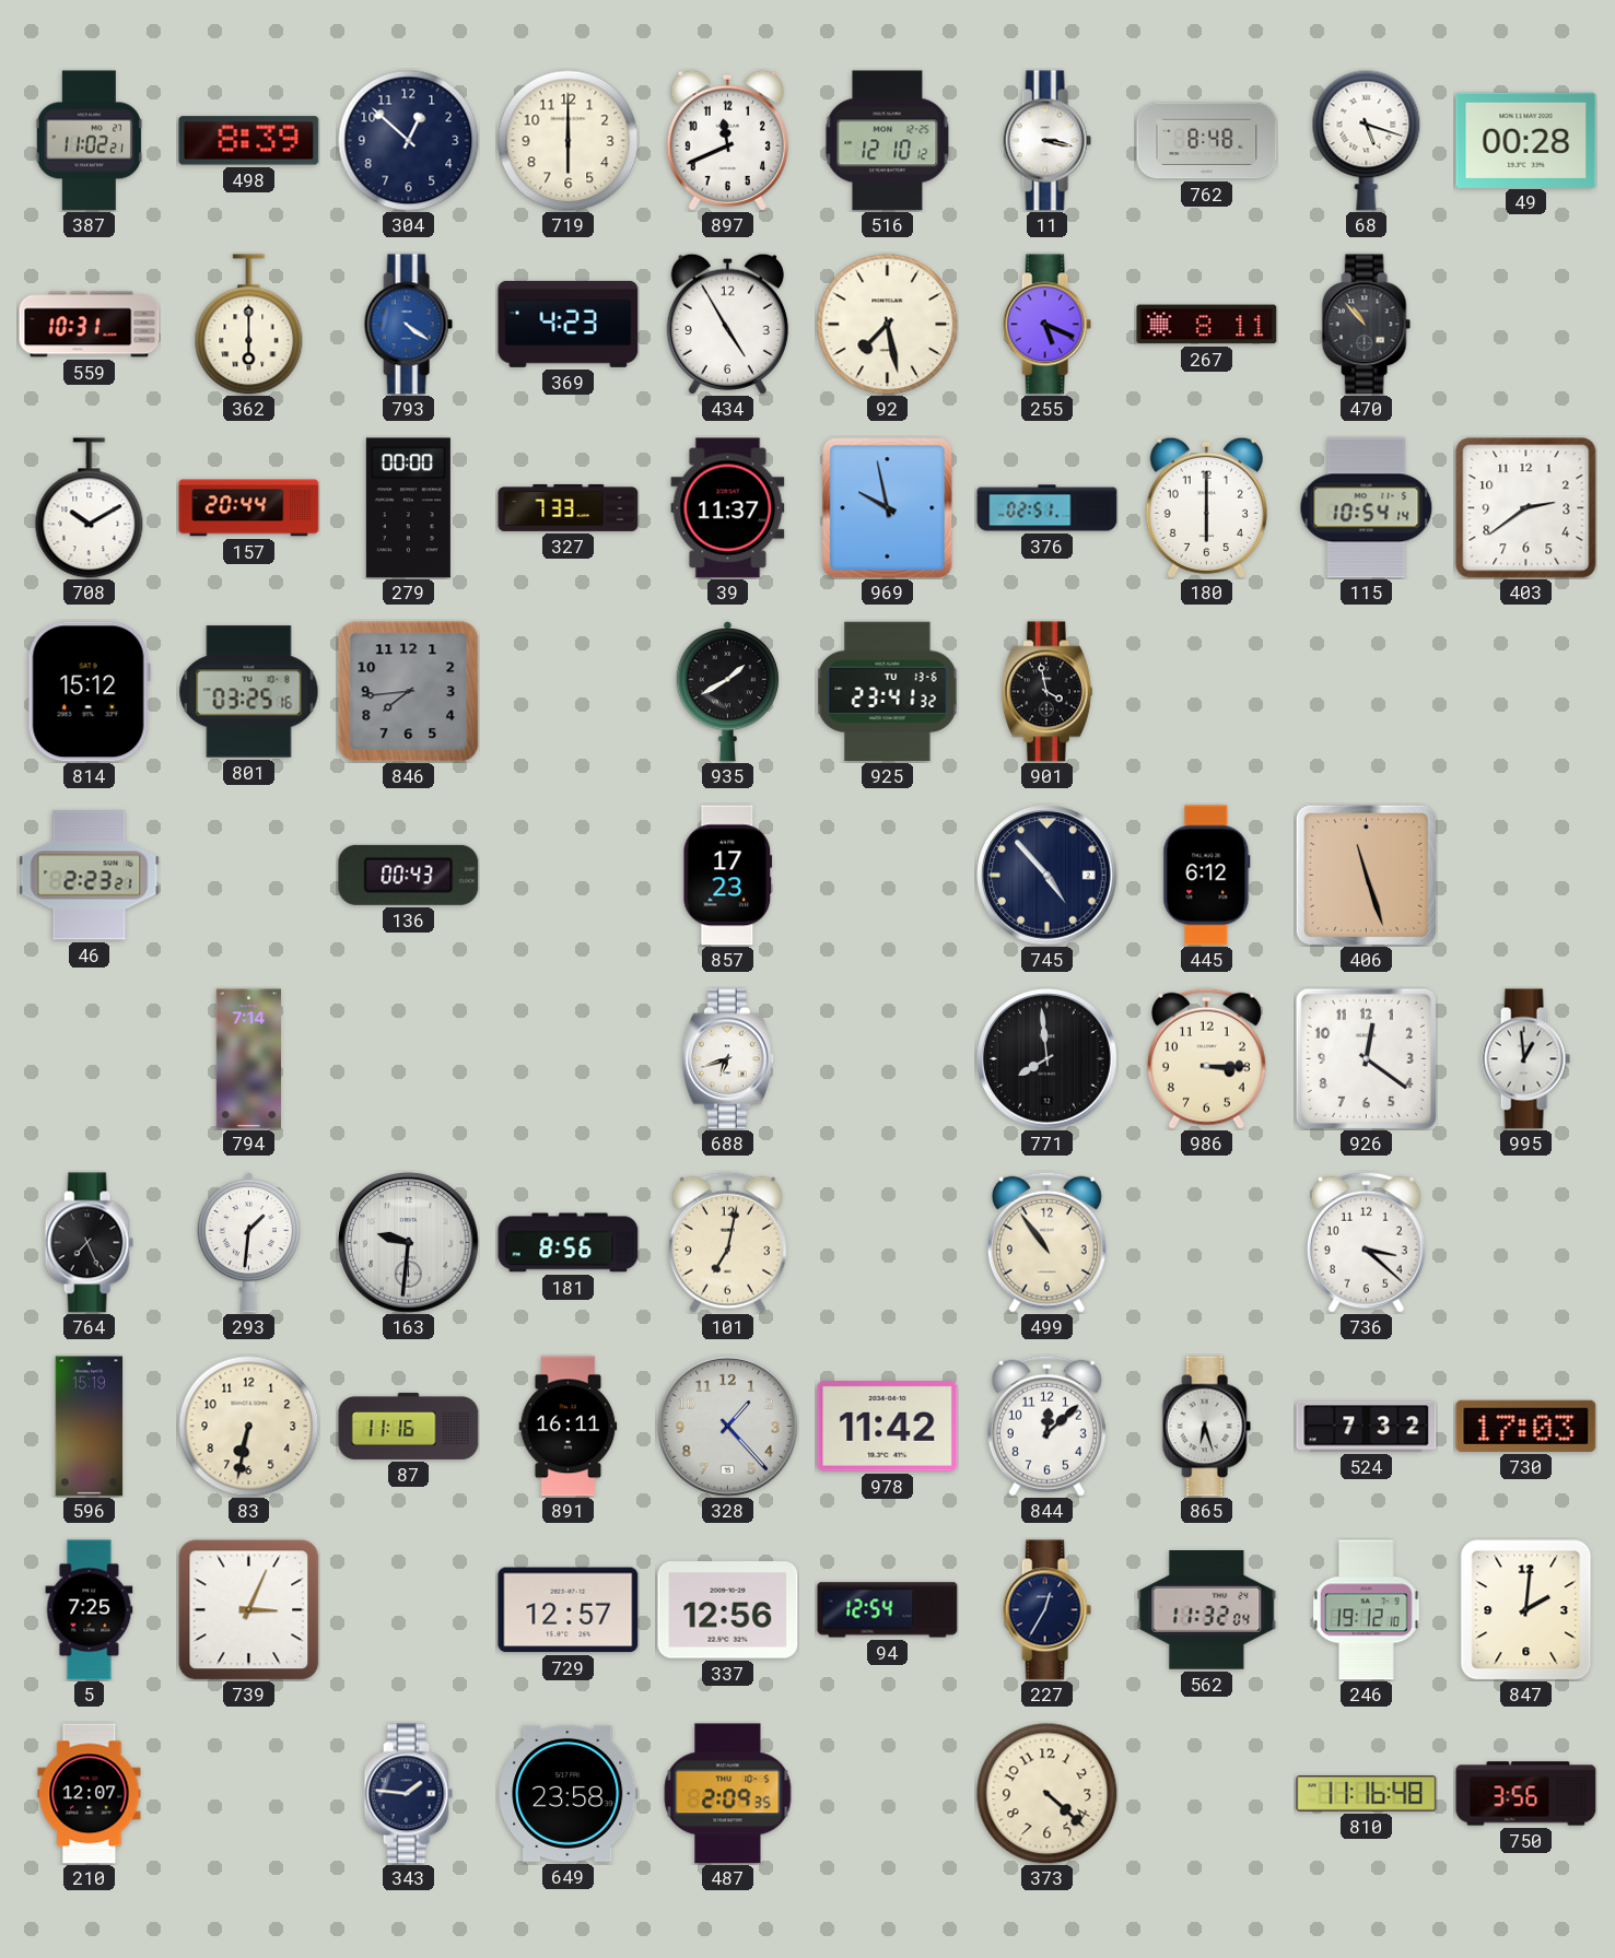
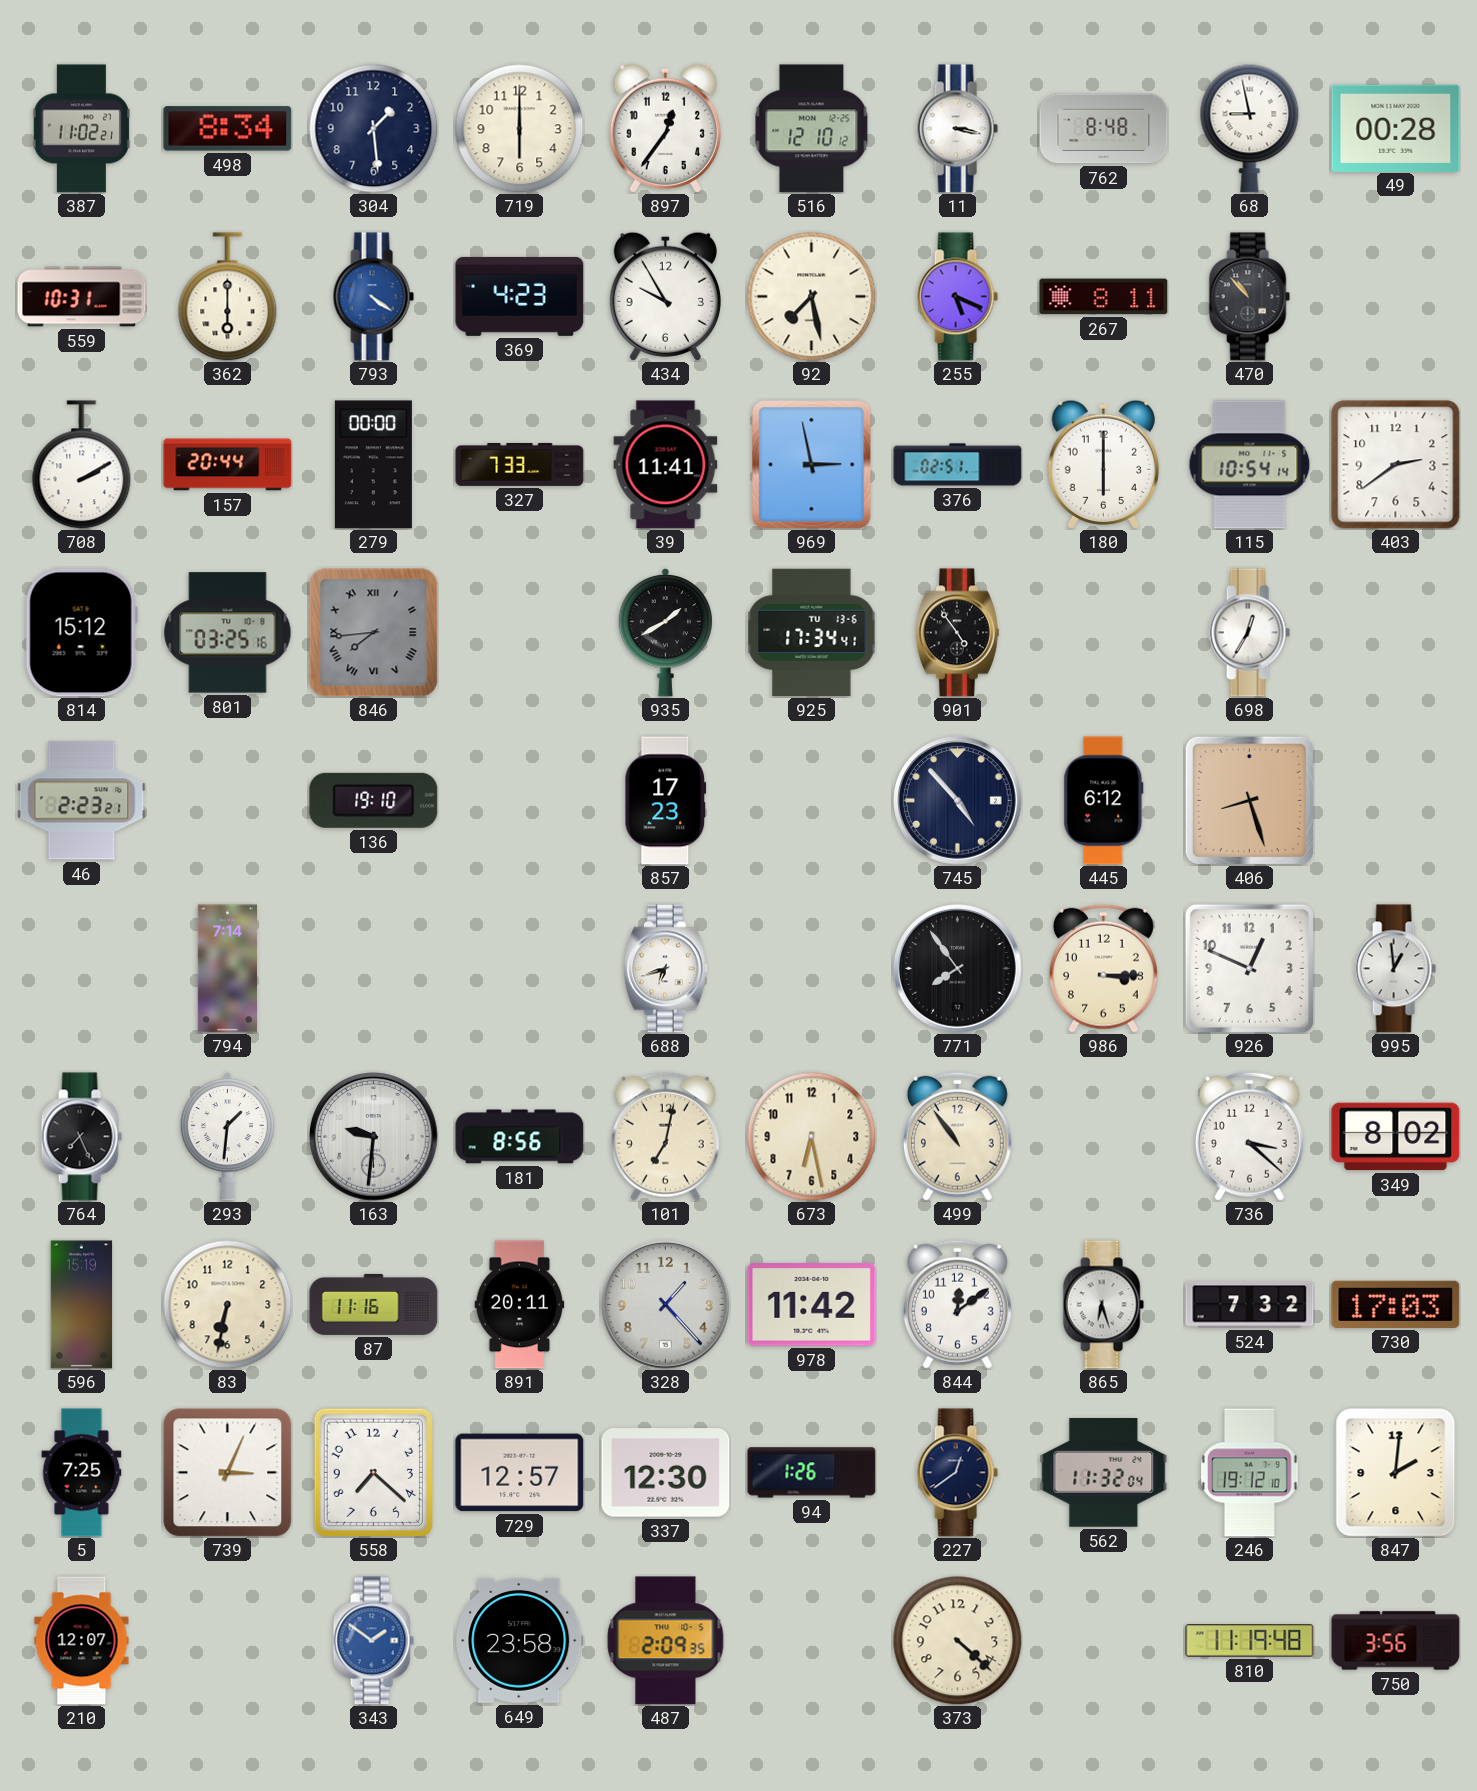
498: 8:39 -> 8:34 (228, 129)
304: 12:52 -> 1:29 (373, 128)
897: 11:41 -> 12:36 (665, 128)
68: 5:18 -> 8:58 (1250, 128)
434: 4:55 -> 9:55 (665, 296)
708: 10:10 -> 2:10 (82, 465)
39: 11:37 -> 11:41 (666, 465)
969: 9:58 -> 2:58 (812, 465)
846 numerals: Arabic -> Roman (374, 633)
925: 23:41 -> 17:34 (812, 633)
901: 3:58 -> 4:54 (957, 633)
698: none -> 12:35 (1249, 633)
136: 00:43 -> 19:10 (374, 800)
406: 11:27 -> 8:27 (1249, 800)
771: 7:59 -> 7:54 (958, 969)
926: 12:21 -> 12:49 (1249, 968)
673: none -> 6:28 (811, 1136)
349: none -> 8:02 (1396, 1137)
891: 16:11 -> 20:11 (520, 1305)
844: 12:08 -> 12:09 (957, 1304)
558: none -> 7:22 (373, 1472)
337: 12:56 -> 12:30 (666, 1473)
94: 12:54 -> 1:26 (812, 1473)
227: 12:35 -> 12:39 (957, 1473)
343: 1:46 -> 1:51 (373, 1641)
343 dial: navy -> blue (373, 1641)
810: 11:16 -> 11:19 (1250, 1641)
